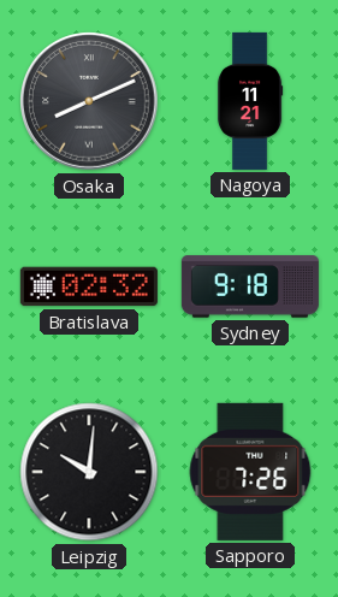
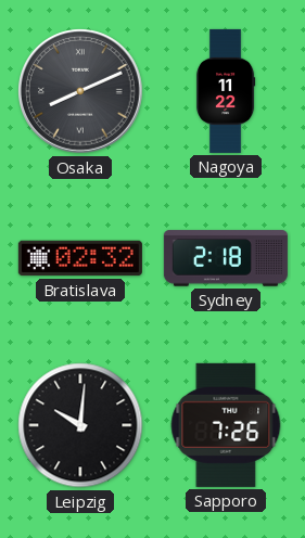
Nagoya: 11:21 -> 11:22 (226, 91)
Sydney: 9:18 -> 2:18 (226, 258)
